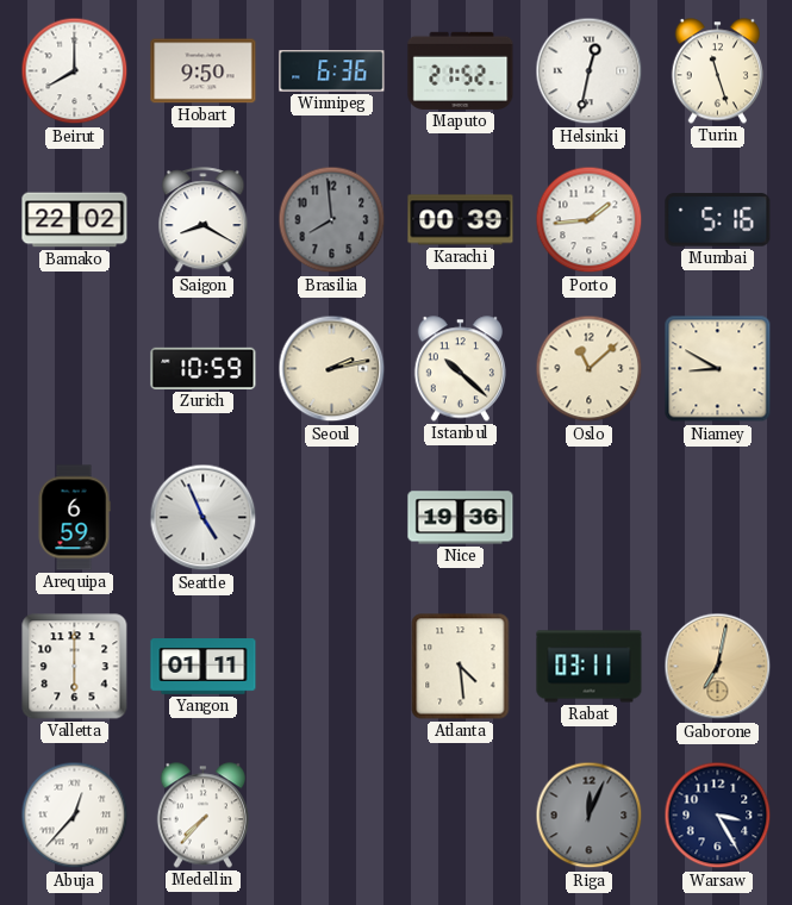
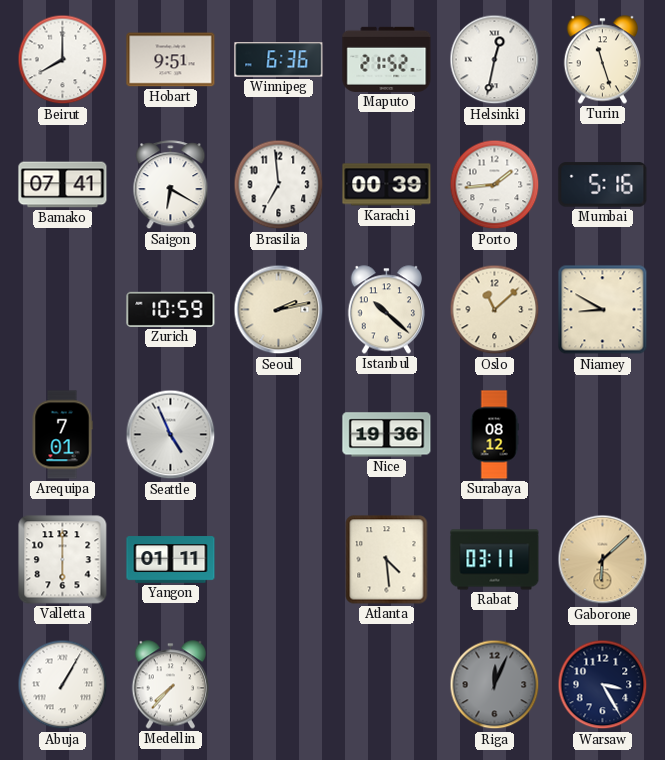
Hobart: 9:50 -> 9:51 (171, 60)
Bamako: 22:02 -> 07:41 (63, 185)
Saigon: 8:20 -> 6:20 (171, 185)
Brasilia: 7:59 -> 6:59 (279, 185)
Brasilia dial: grey -> white (279, 185)
Arequipa: 6:59 -> 7:01 (62, 435)
Surabaya: none -> 08:12 (494, 435)
Gaborone: 7:02 -> 6:08 (603, 560)
Abuja: 12:37 -> 1:05 (63, 685)
